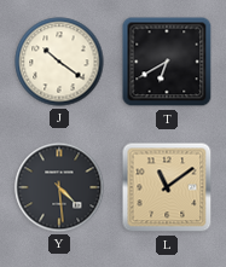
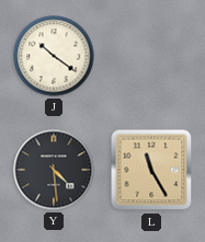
T: 6:40 -> none (167, 62)
L: 11:09 -> 11:25 (151, 170)
